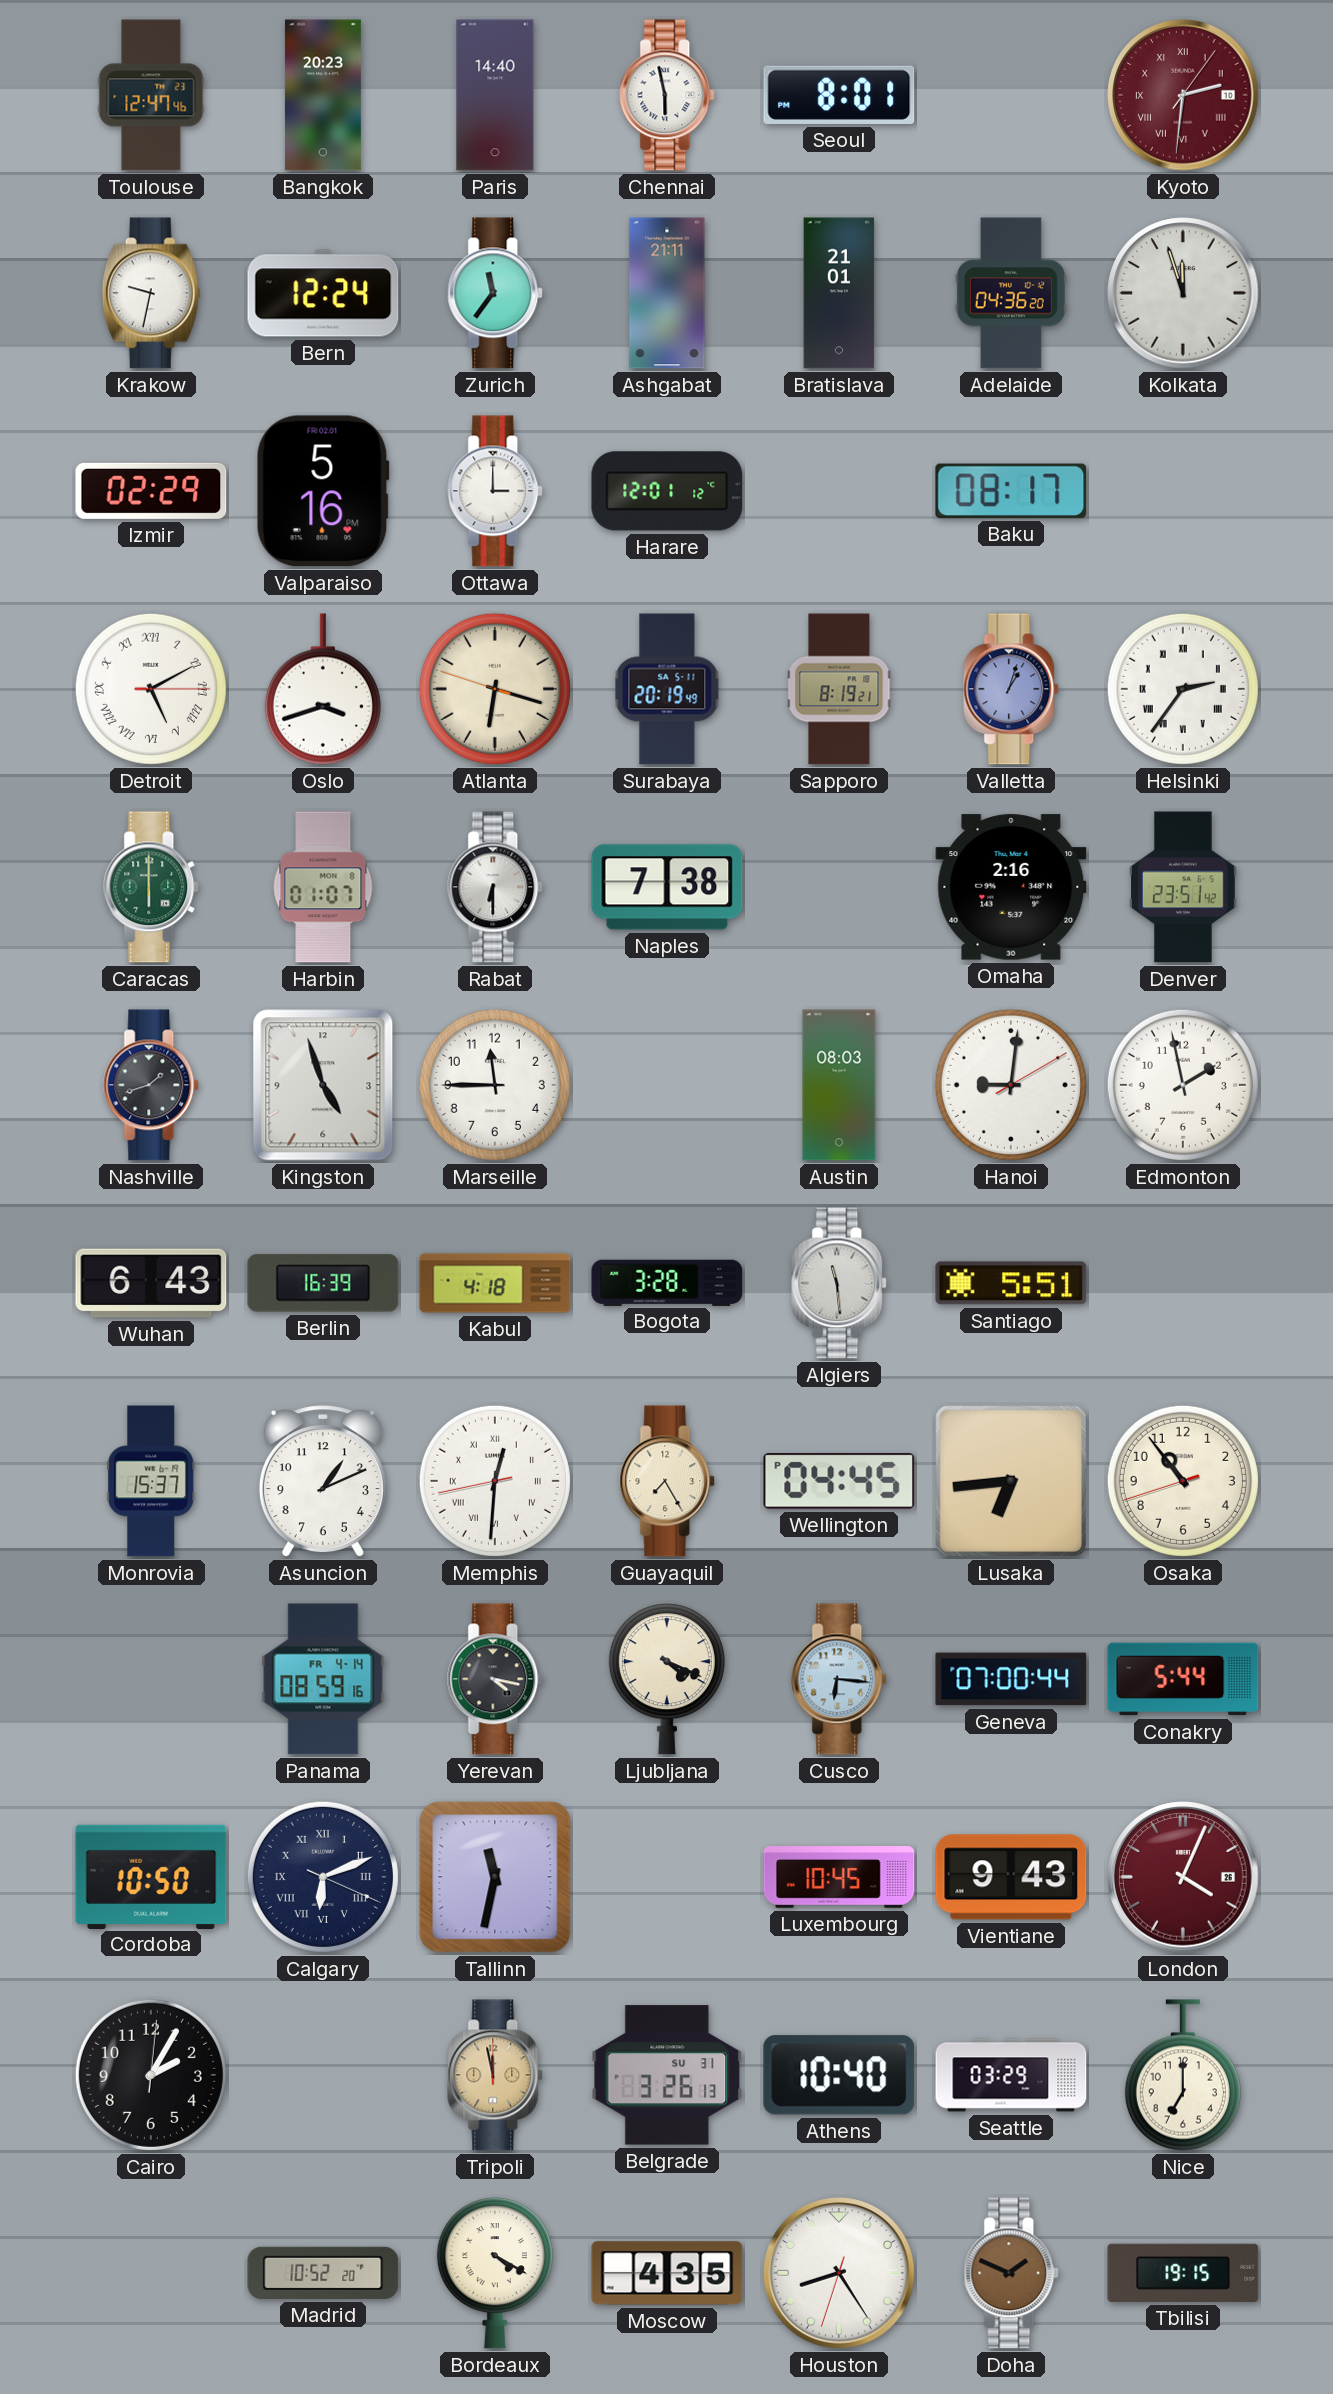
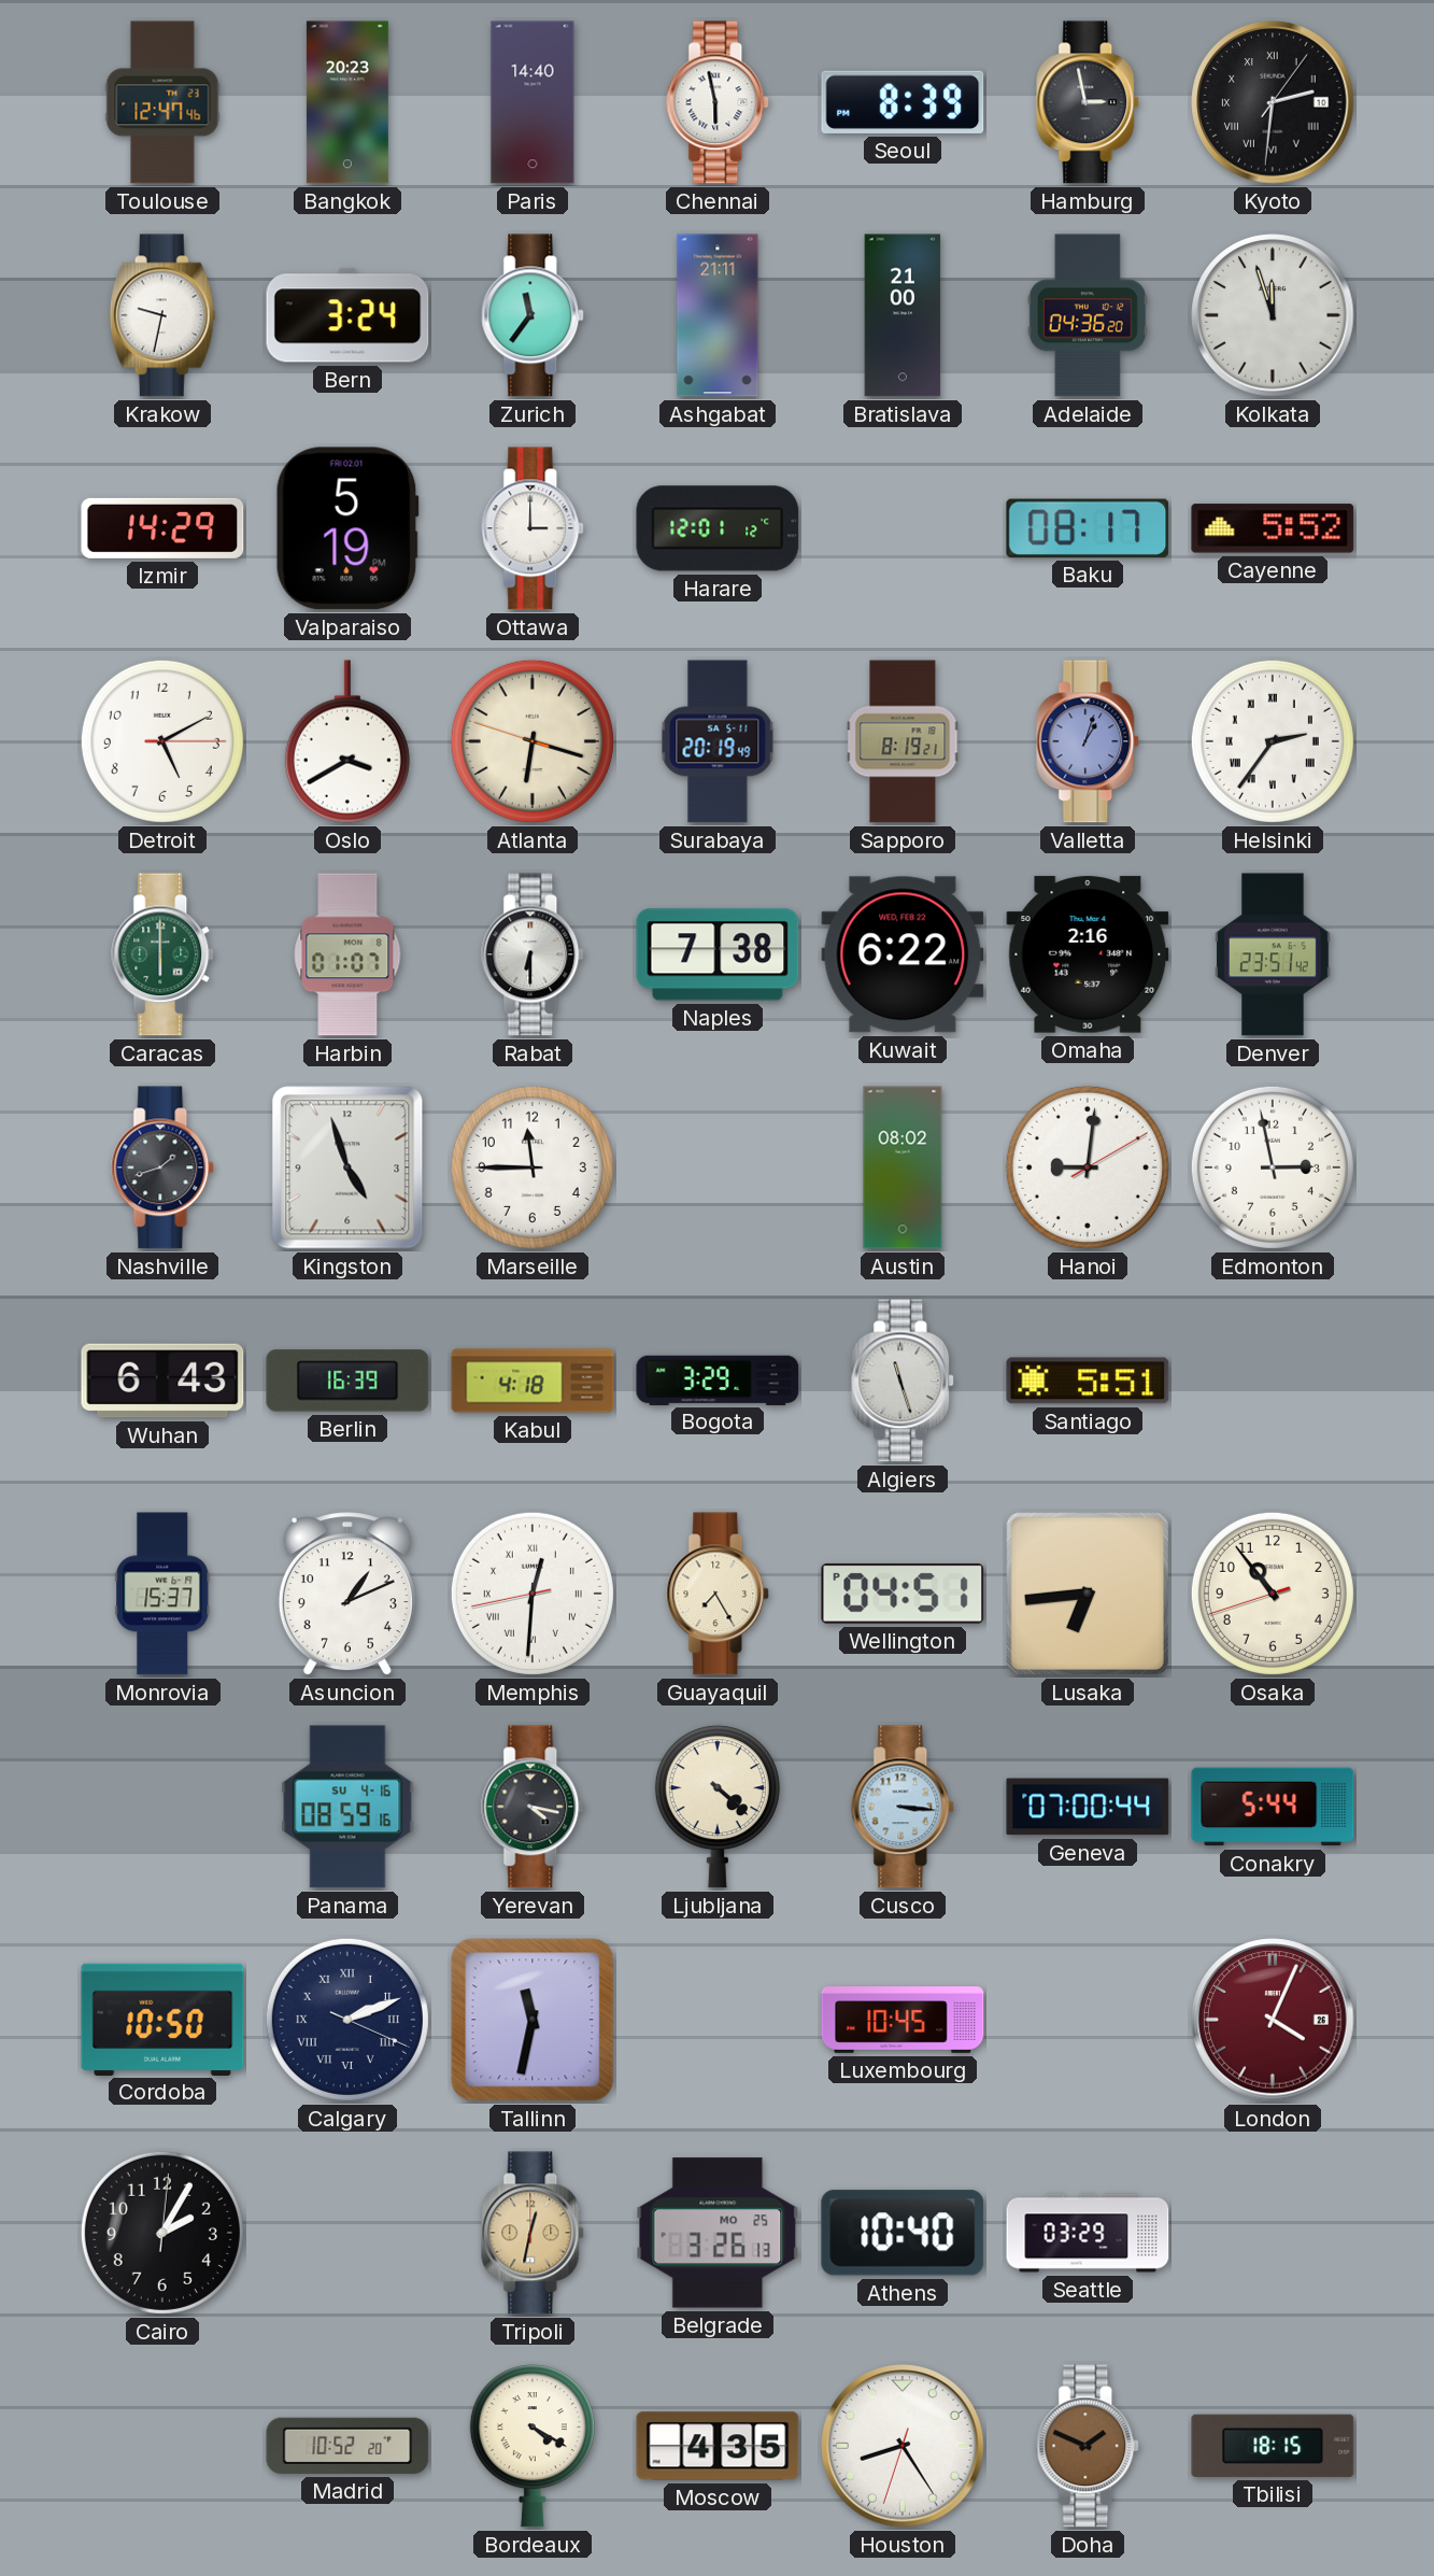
Seoul: 8:01 -> 8:39 (903, 102)
Hamburg: none -> 2:58 (1089, 102)
Kyoto dial: burgundy -> black (1273, 102)
Bern: 12:24 -> 3:24 (347, 315)
Bratislava: 21:01 -> 21:00 (903, 315)
Izmir: 02:29 -> 14:29 (162, 528)
Valparaiso: 5:16 -> 5:19 (347, 528)
Cayenne: none -> 5:52 (1273, 528)
Detroit numerals: Roman -> Arabic (162, 741)
Oslo: 3:42 -> 3:40 (347, 741)
Kuwait: none -> 6:22 (903, 954)
Austin: 08:03 -> 08:02 (903, 1167)
Edmonton: 1:58 -> 2:58 (1273, 1167)
Bogota: 3:28 -> 3:29 (718, 1379)
Algiers: 11:29 -> 11:27 (904, 1381)
Wellington: 04:45 -> 04:51 (903, 1595)
Panama date: FR 4-14 -> SU 4-16 (347, 1807)
Ljubljana: 4:19 -> 4:22 (718, 1807)
Cusco: 6:16 -> 3:16 (904, 1807)
Calgary: 6:11 -> 2:11 (347, 2020)
Vientiane: 9:43 -> none (1011, 1877)
Tripoli: 11:58 -> 12:32 (534, 2233)
Belgrade date: SU 31 -> MO 25 (718, 2233)
Nice: 7:00 -> none (1183, 2075)
Tbilisi: 19:15 -> 18:15 (1273, 2446)
